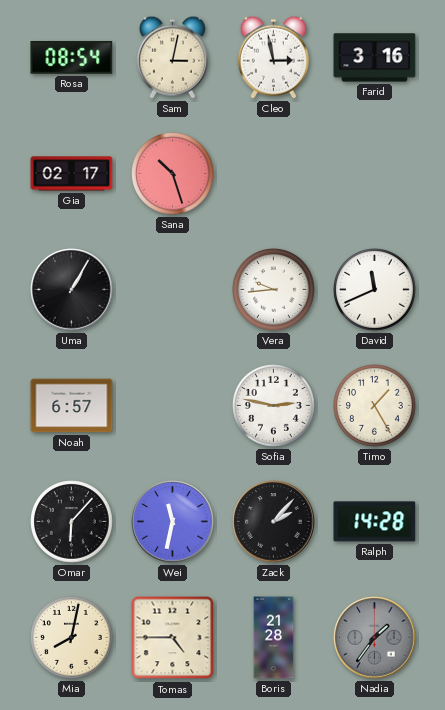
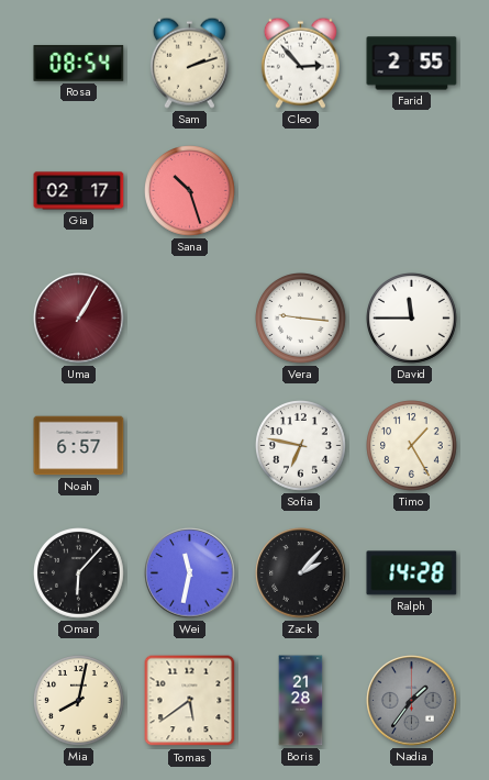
Sam: 3:02 -> 2:12 (189, 63)
Cleo: 2:58 -> 2:53 (300, 63)
Farid: 3:16 -> 2:55 (412, 64)
Uma dial: black -> burgundy (79, 319)
Vera: 9:44 -> 9:16 (301, 319)
David: 11:41 -> 11:45 (412, 319)
Sofia: 2:47 -> 6:47 (301, 446)
Tomas: 4:45 -> 5:39 (190, 701)
